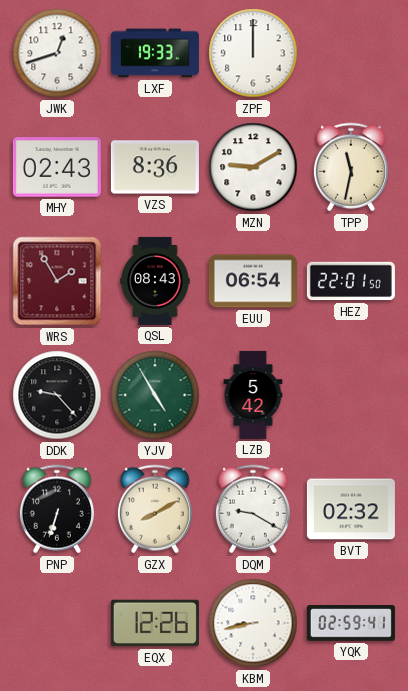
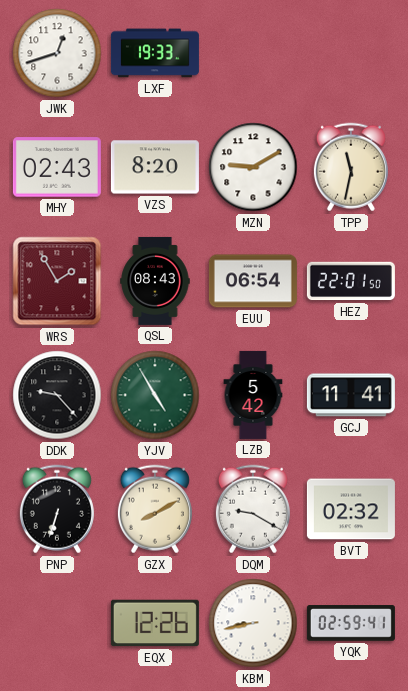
ZPF: 12:00 -> none (253, 53)
VZS: 8:36 -> 8:20 (155, 167)
GCJ: none -> 11:41 (351, 395)
